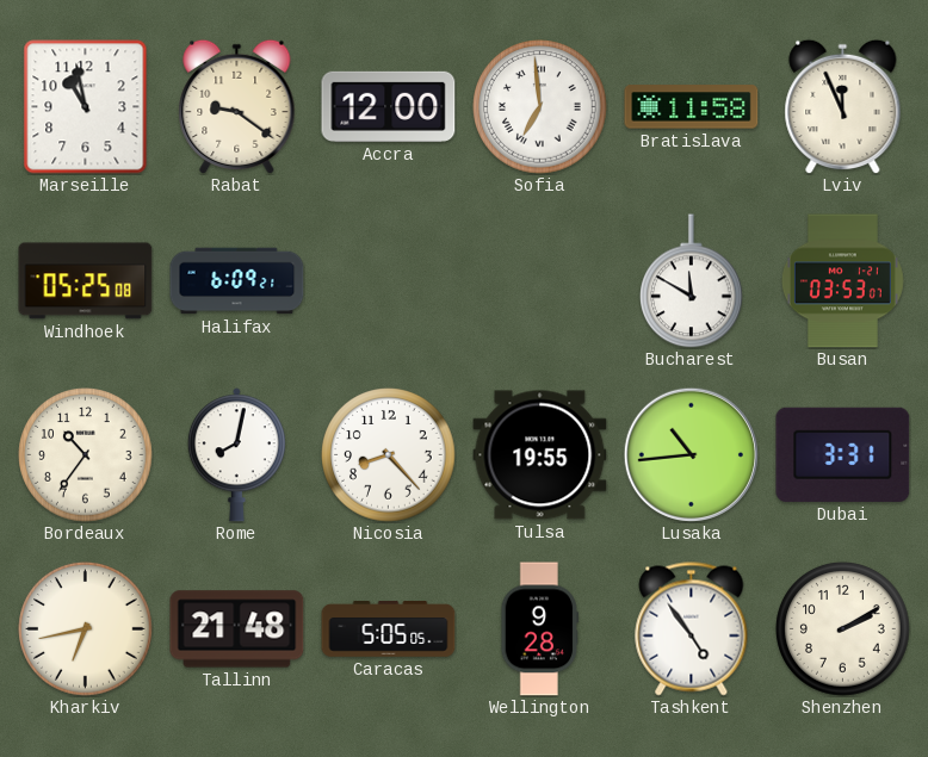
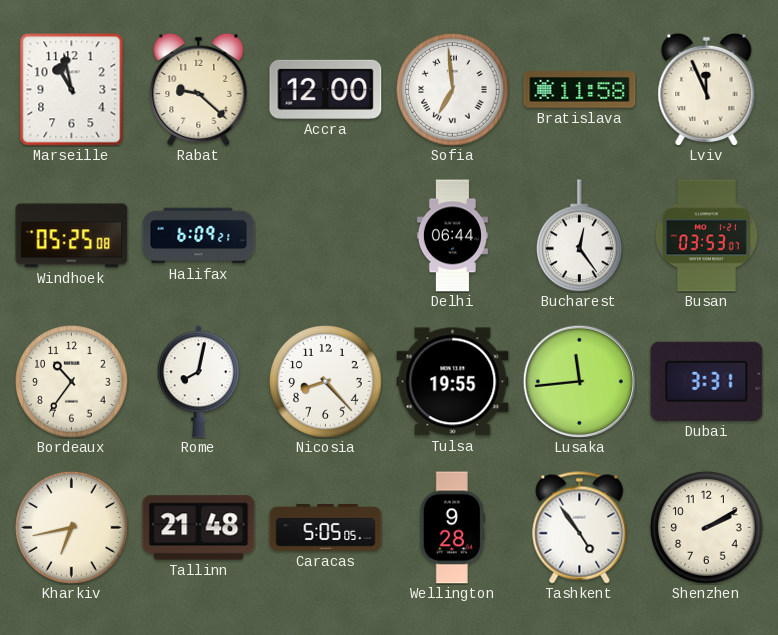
Rabat: 9:21 -> 9:22 (199, 89)
Delhi: none -> 06:44 (452, 236)
Bucharest: 11:50 -> 12:24 (580, 236)
Lusaka: 10:44 -> 11:44 (579, 381)
